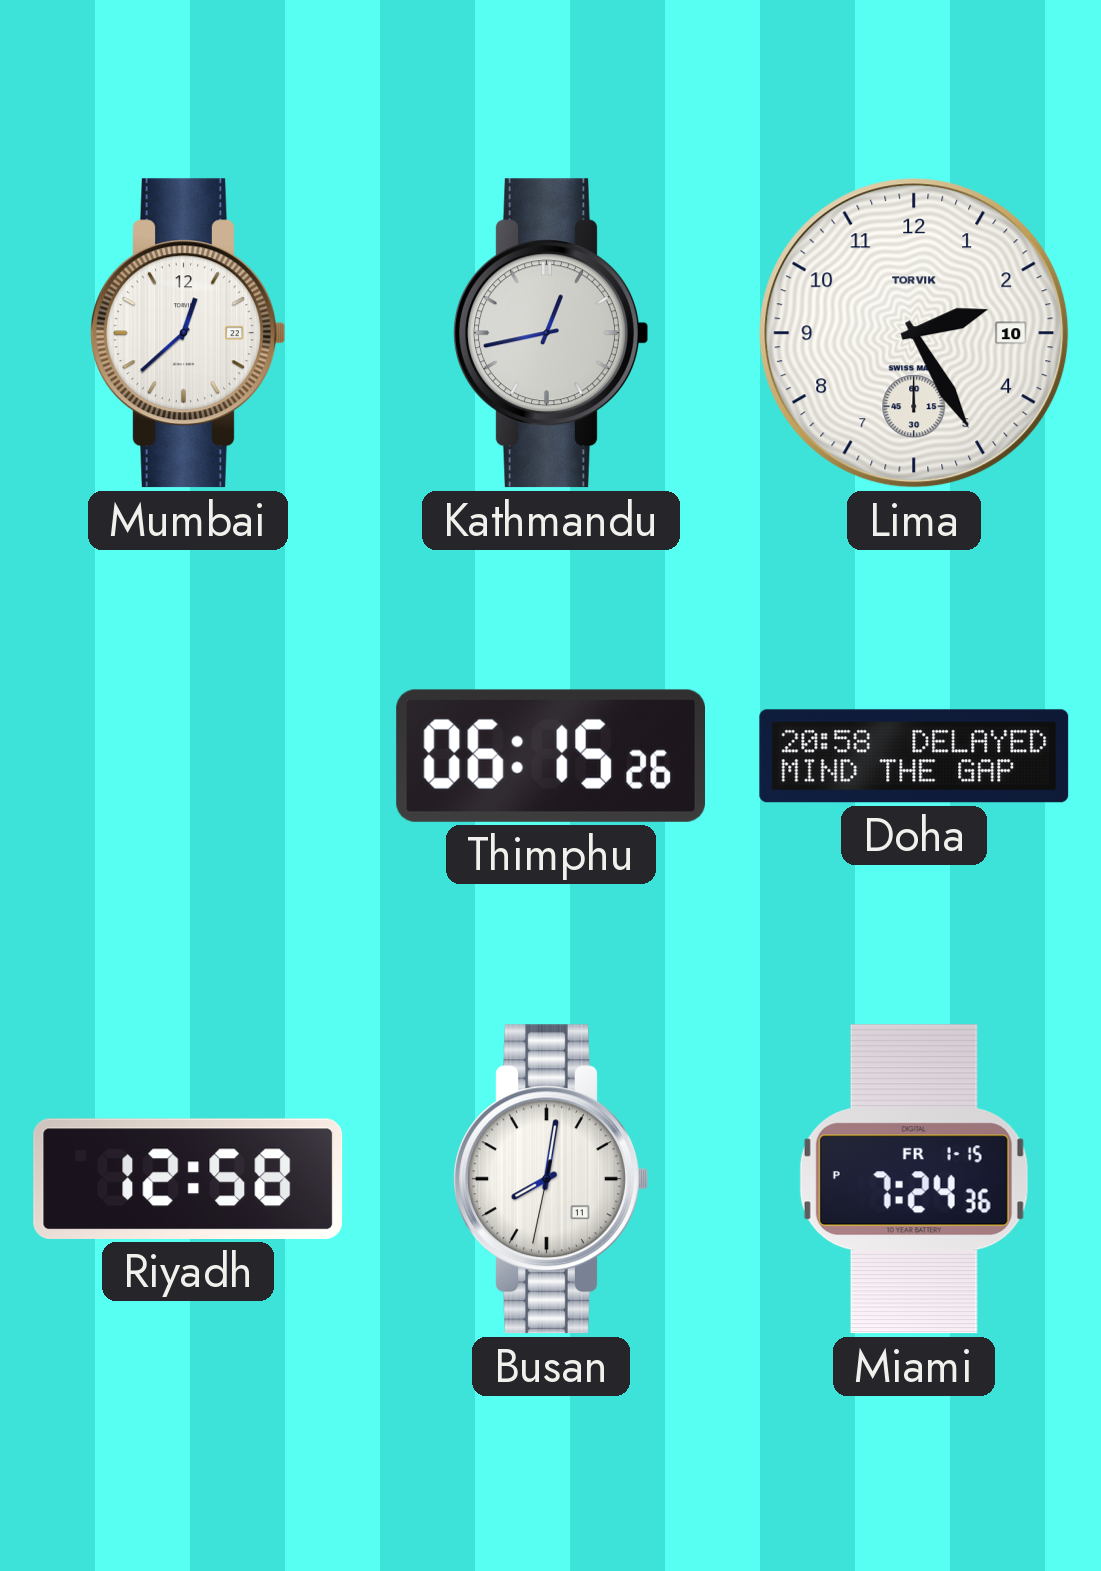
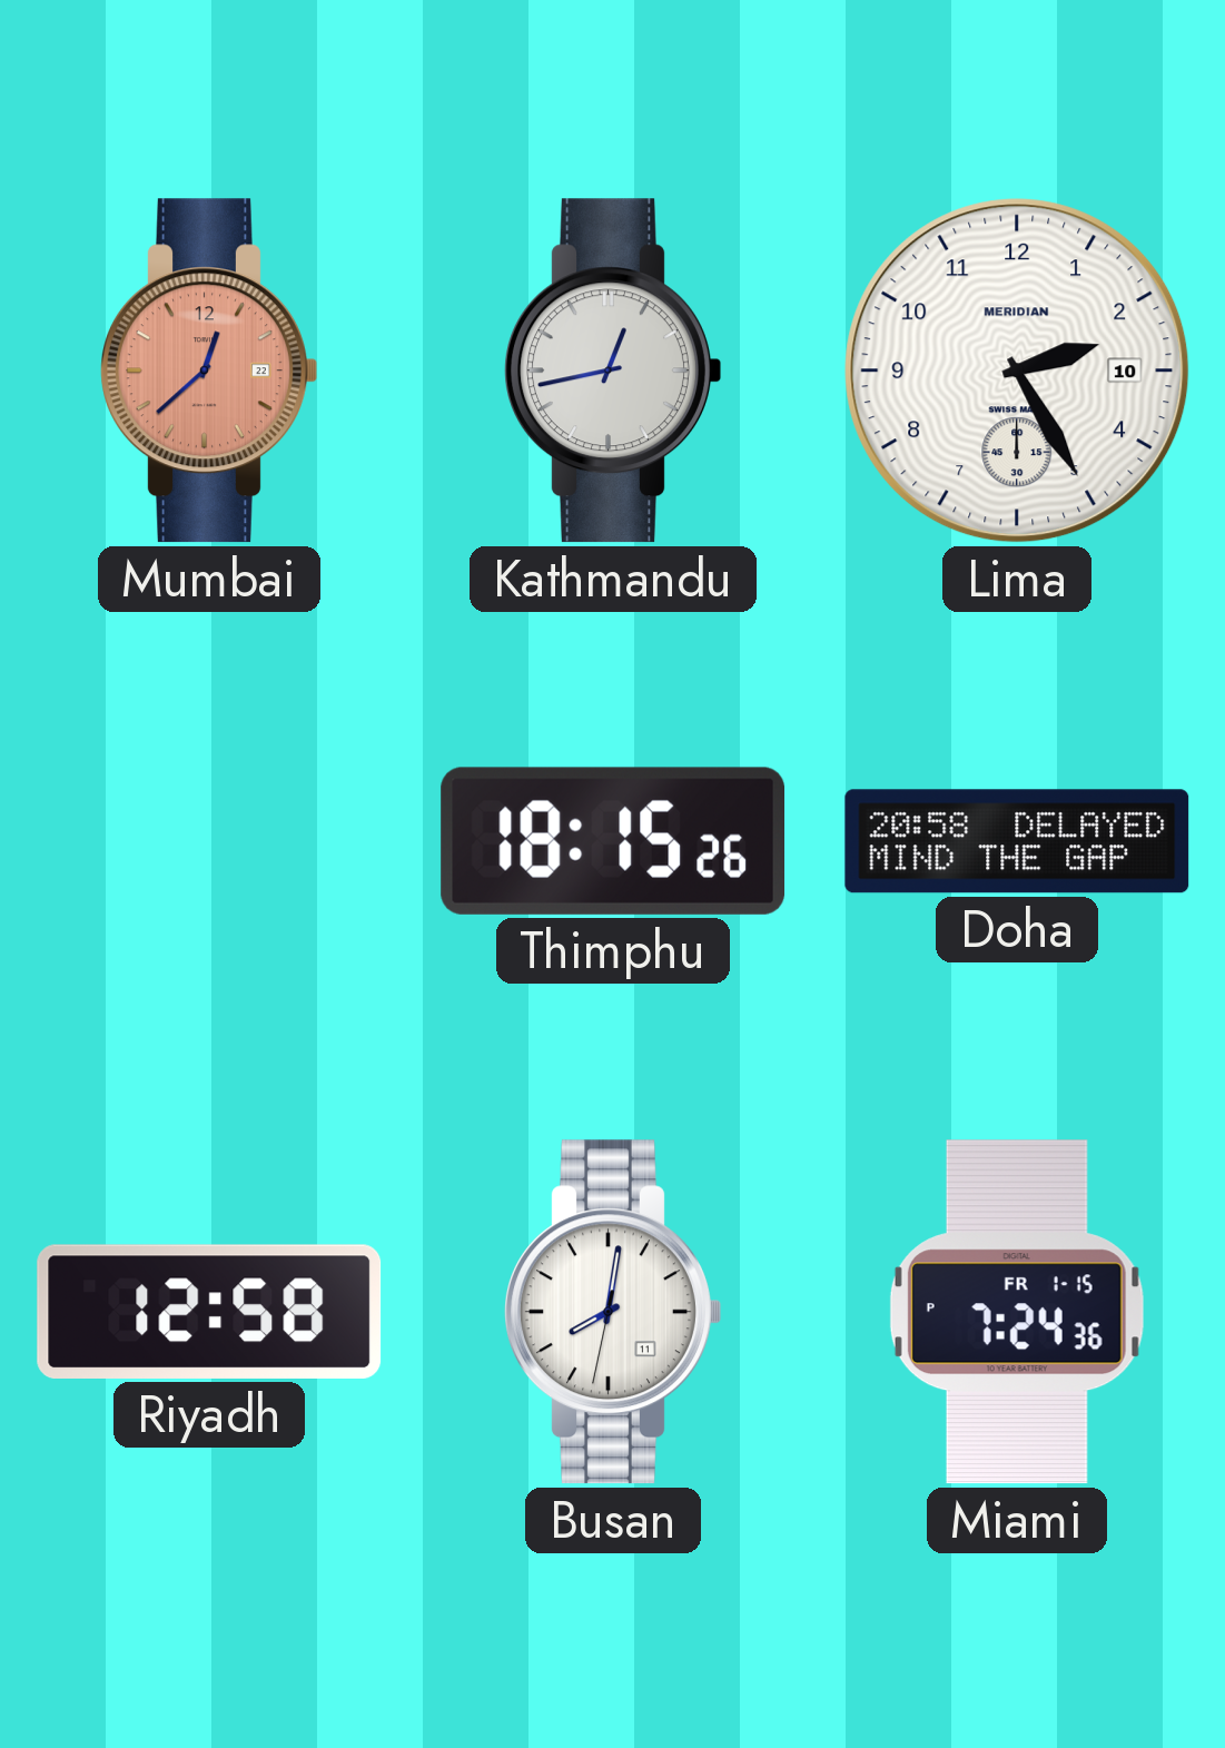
Mumbai dial: white -> salmon (209, 371)
Lima brand: TORVIK -> MERIDIAN (1017, 371)
Thimphu: 06:15 -> 18:15 (612, 841)
